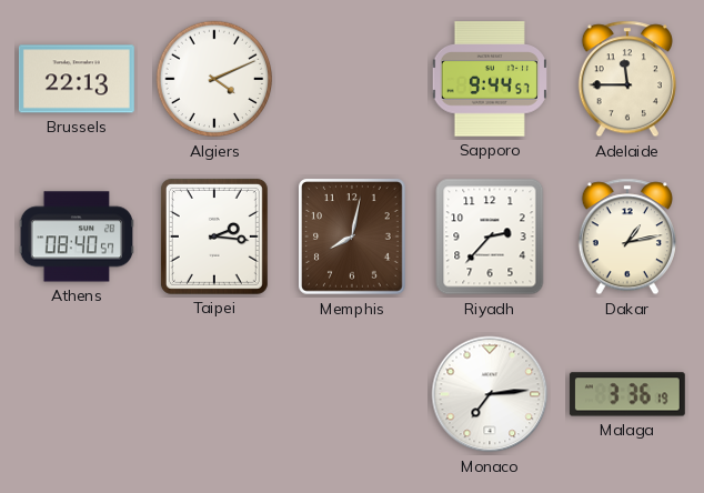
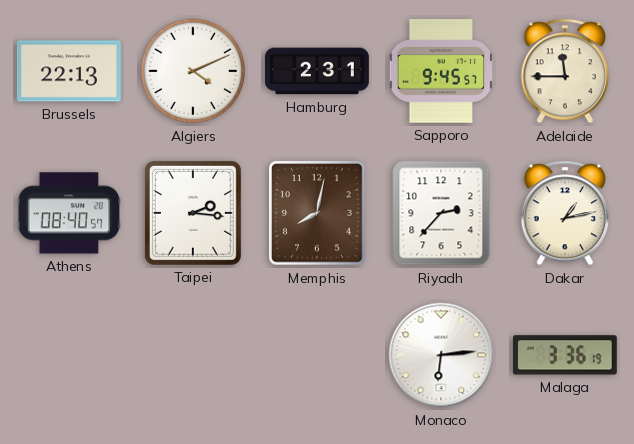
Hamburg: none -> 2:31 (317, 71)
Sapporo: 9:44 -> 9:45 (441, 71)
Monaco: 7:14 -> 6:14 (441, 355)
